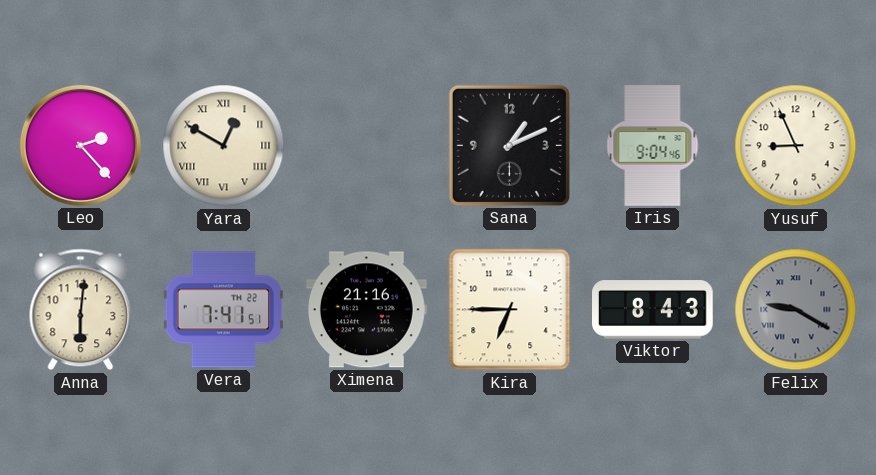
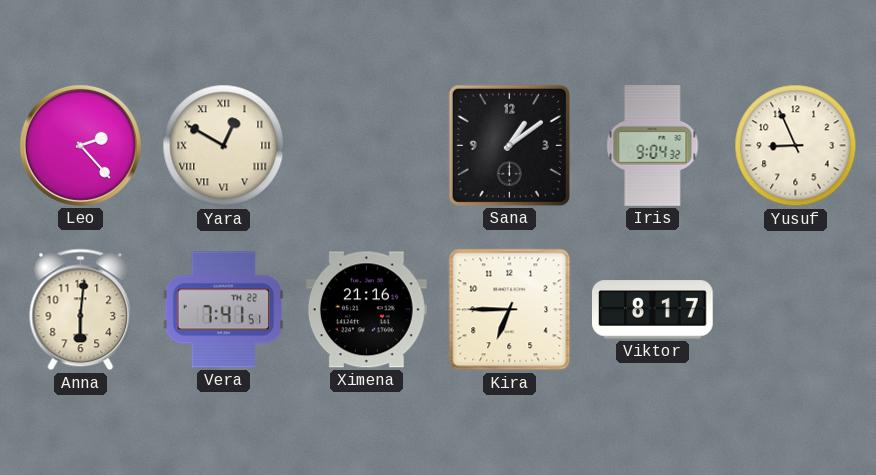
Sana: 1:11 -> 1:09 (509, 145)
Iris: 9:04:46 -> 9:04:32 (653, 146)
Viktor: 8:43 -> 8:17 (653, 310)
Felix: 9:20 -> none (796, 310)
